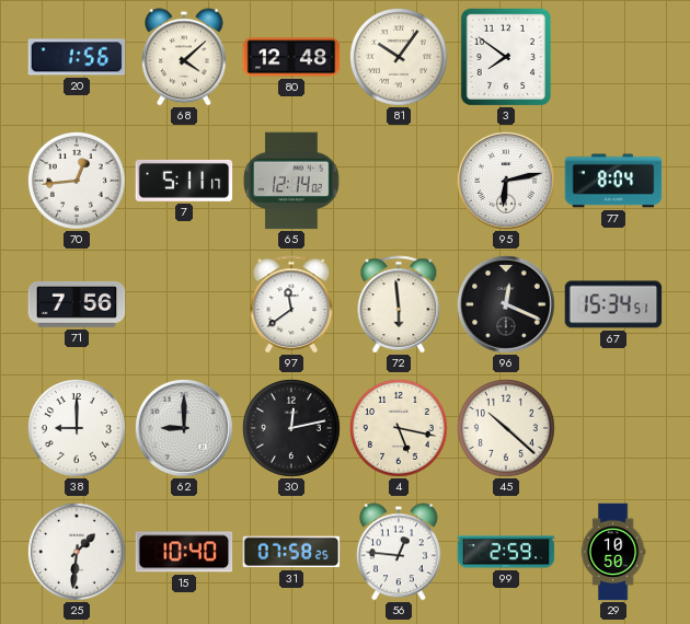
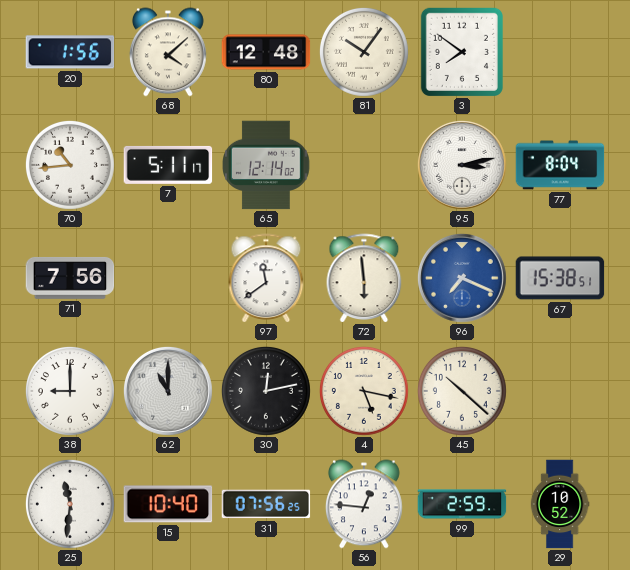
70: 12:44 -> 10:44 (70, 165)
95: 6:13 -> 3:13 (462, 165)
96: 12:19 -> 7:19 (462, 278)
96 dial: black -> blue (462, 278)
67: 15:34 -> 15:38 (560, 278)
62: 9:00 -> 11:00 (168, 391)
25: 1:31 -> 11:31 (70, 504)
31: 07:58 -> 07:56 (266, 504)
29: 10:50 -> 10:52 (560, 504)
